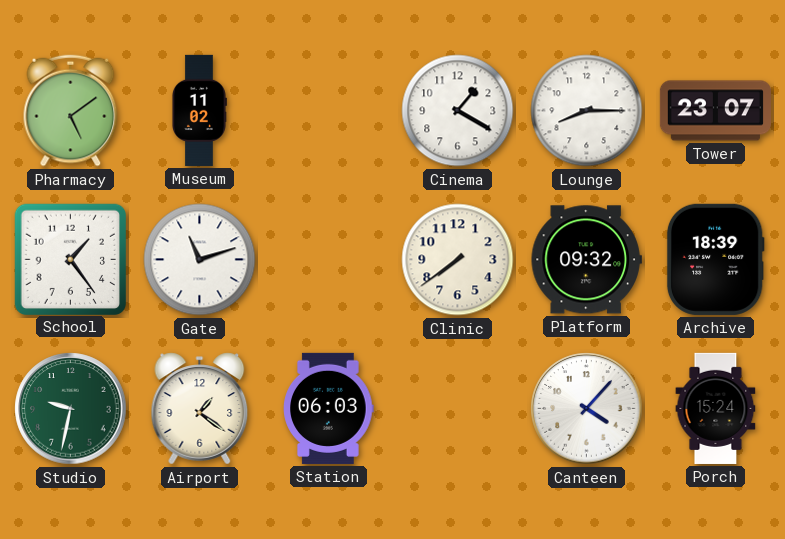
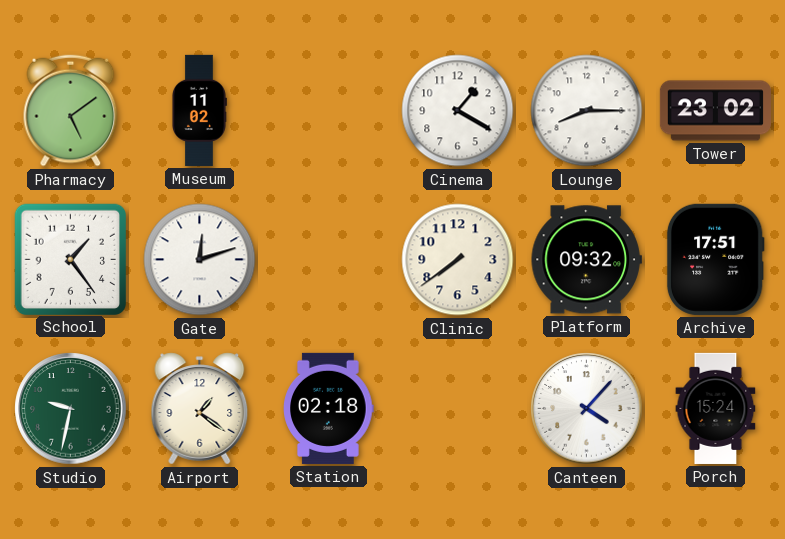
Tower: 23:07 -> 23:02 (715, 111)
Gate: 11:12 -> 12:12 (200, 260)
Archive: 18:39 -> 17:51 (715, 259)
Station: 06:03 -> 02:18 (329, 408)
